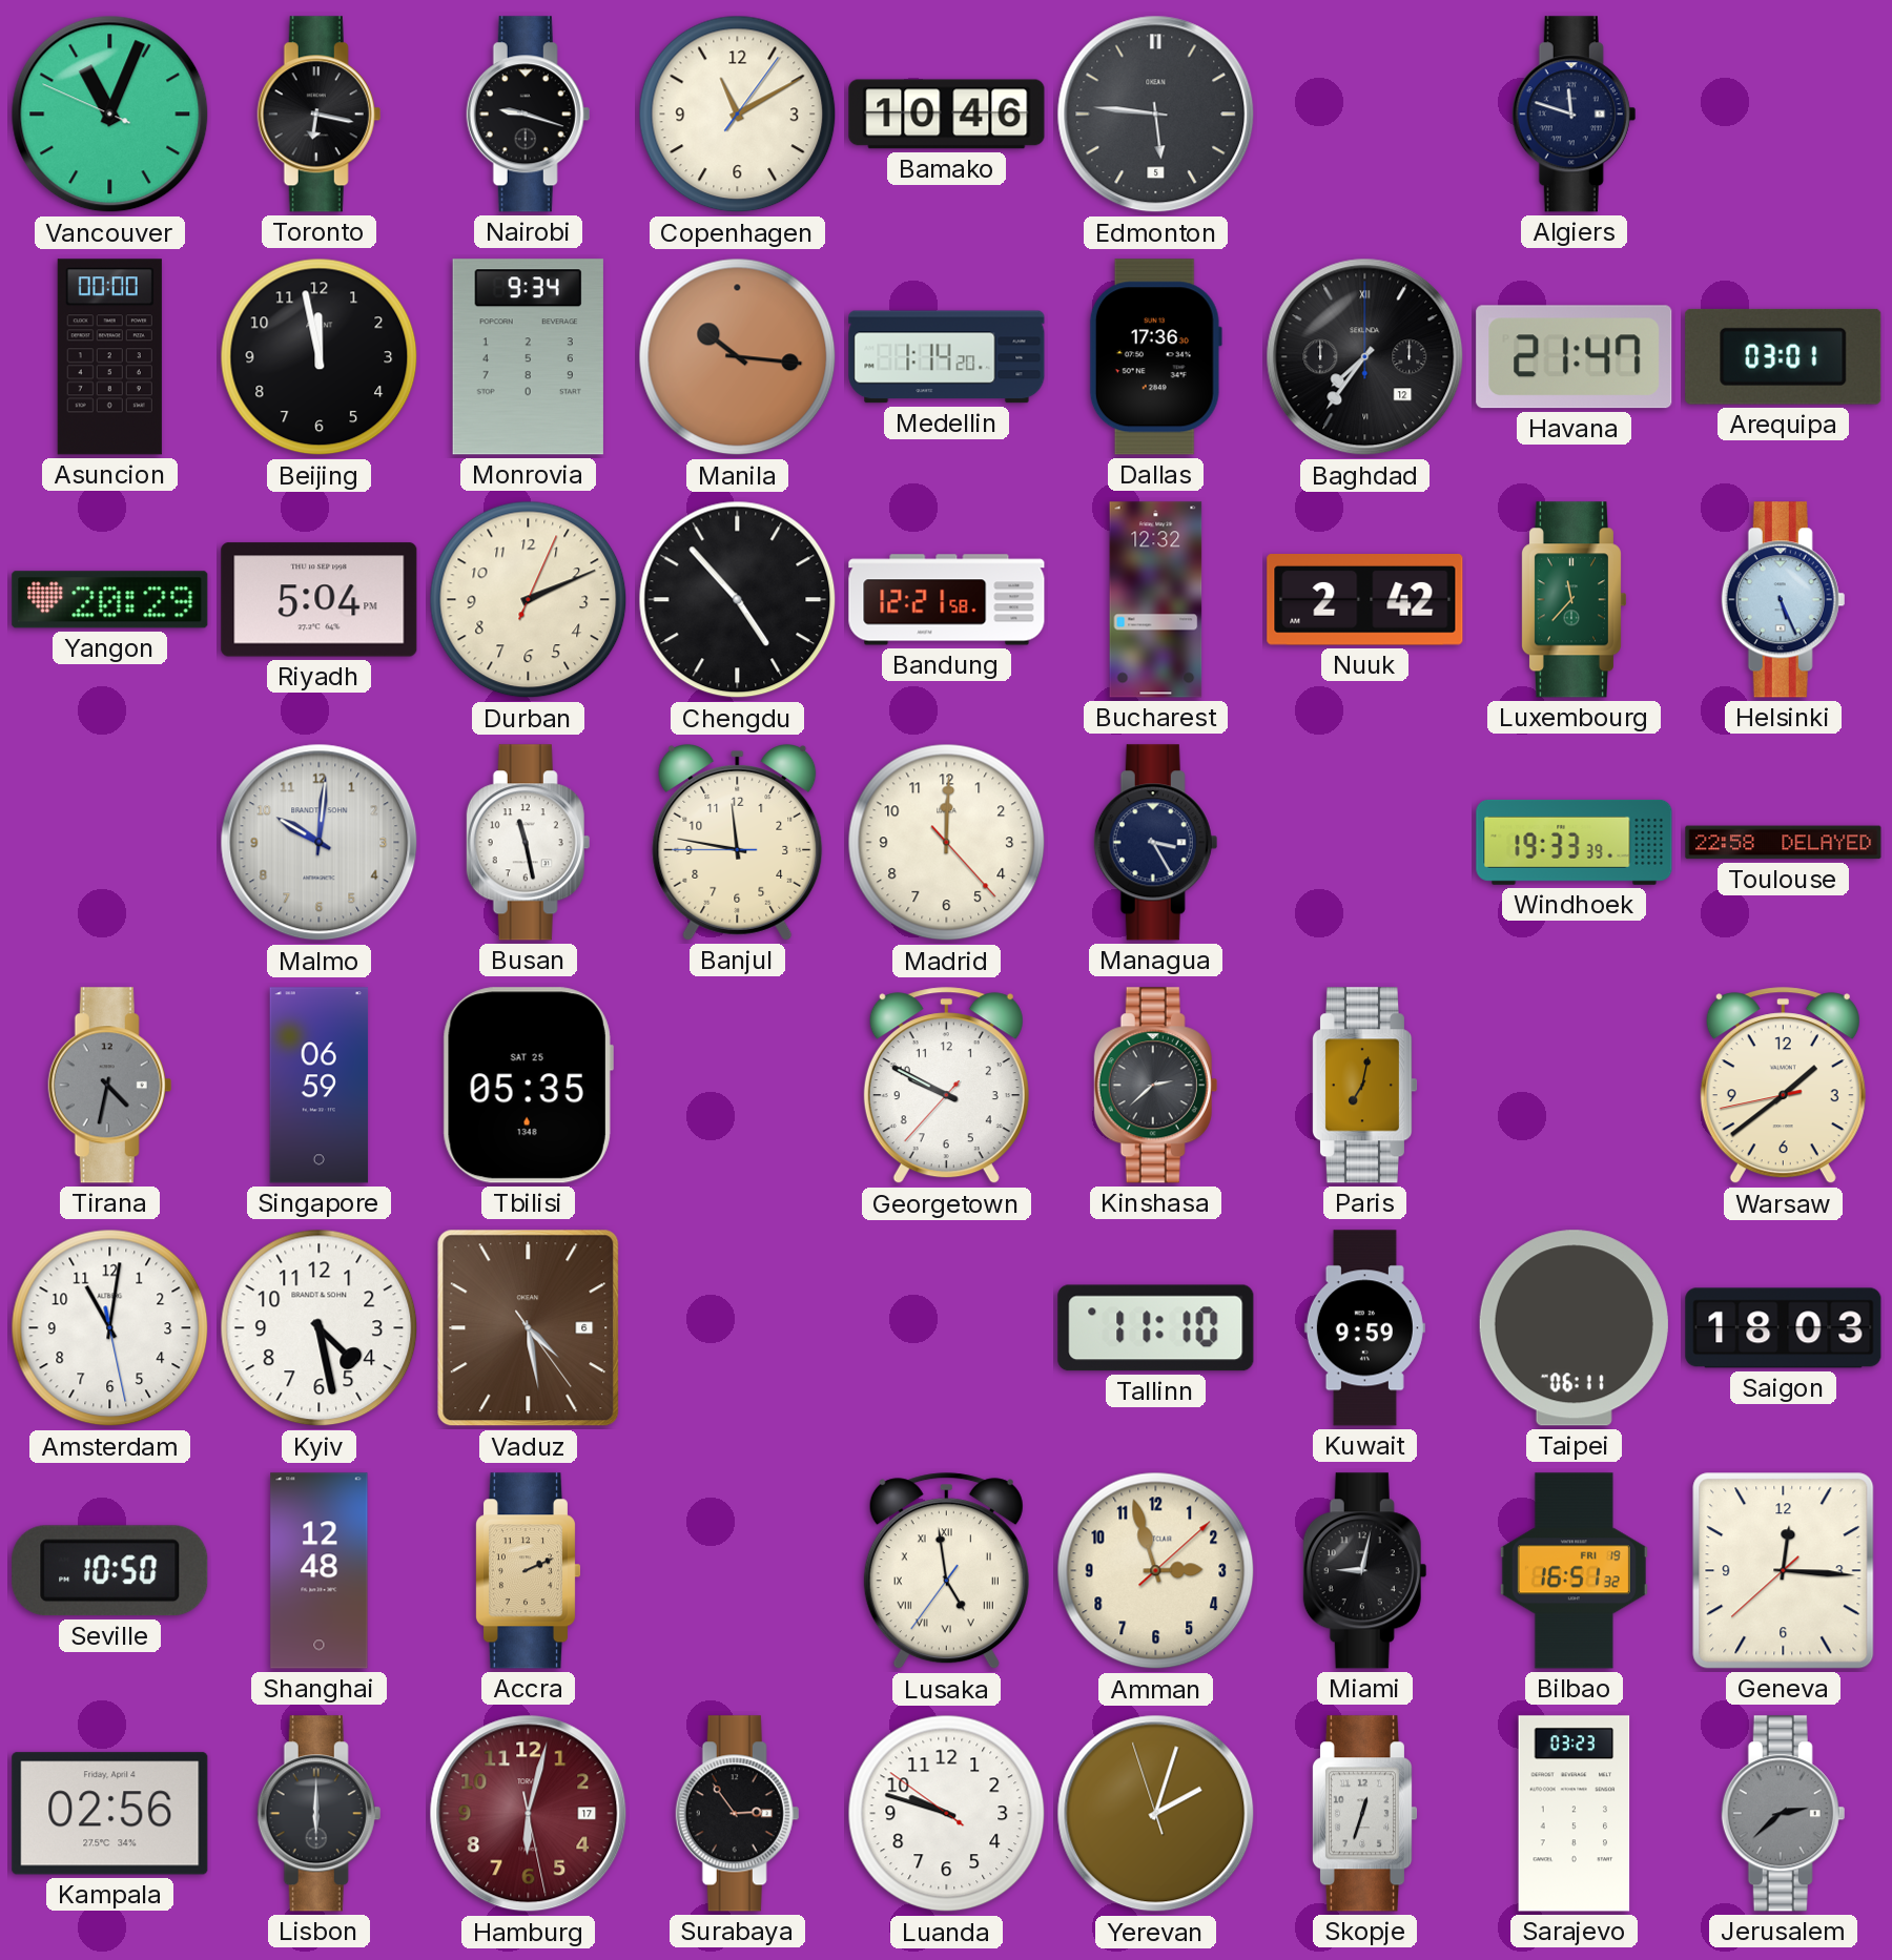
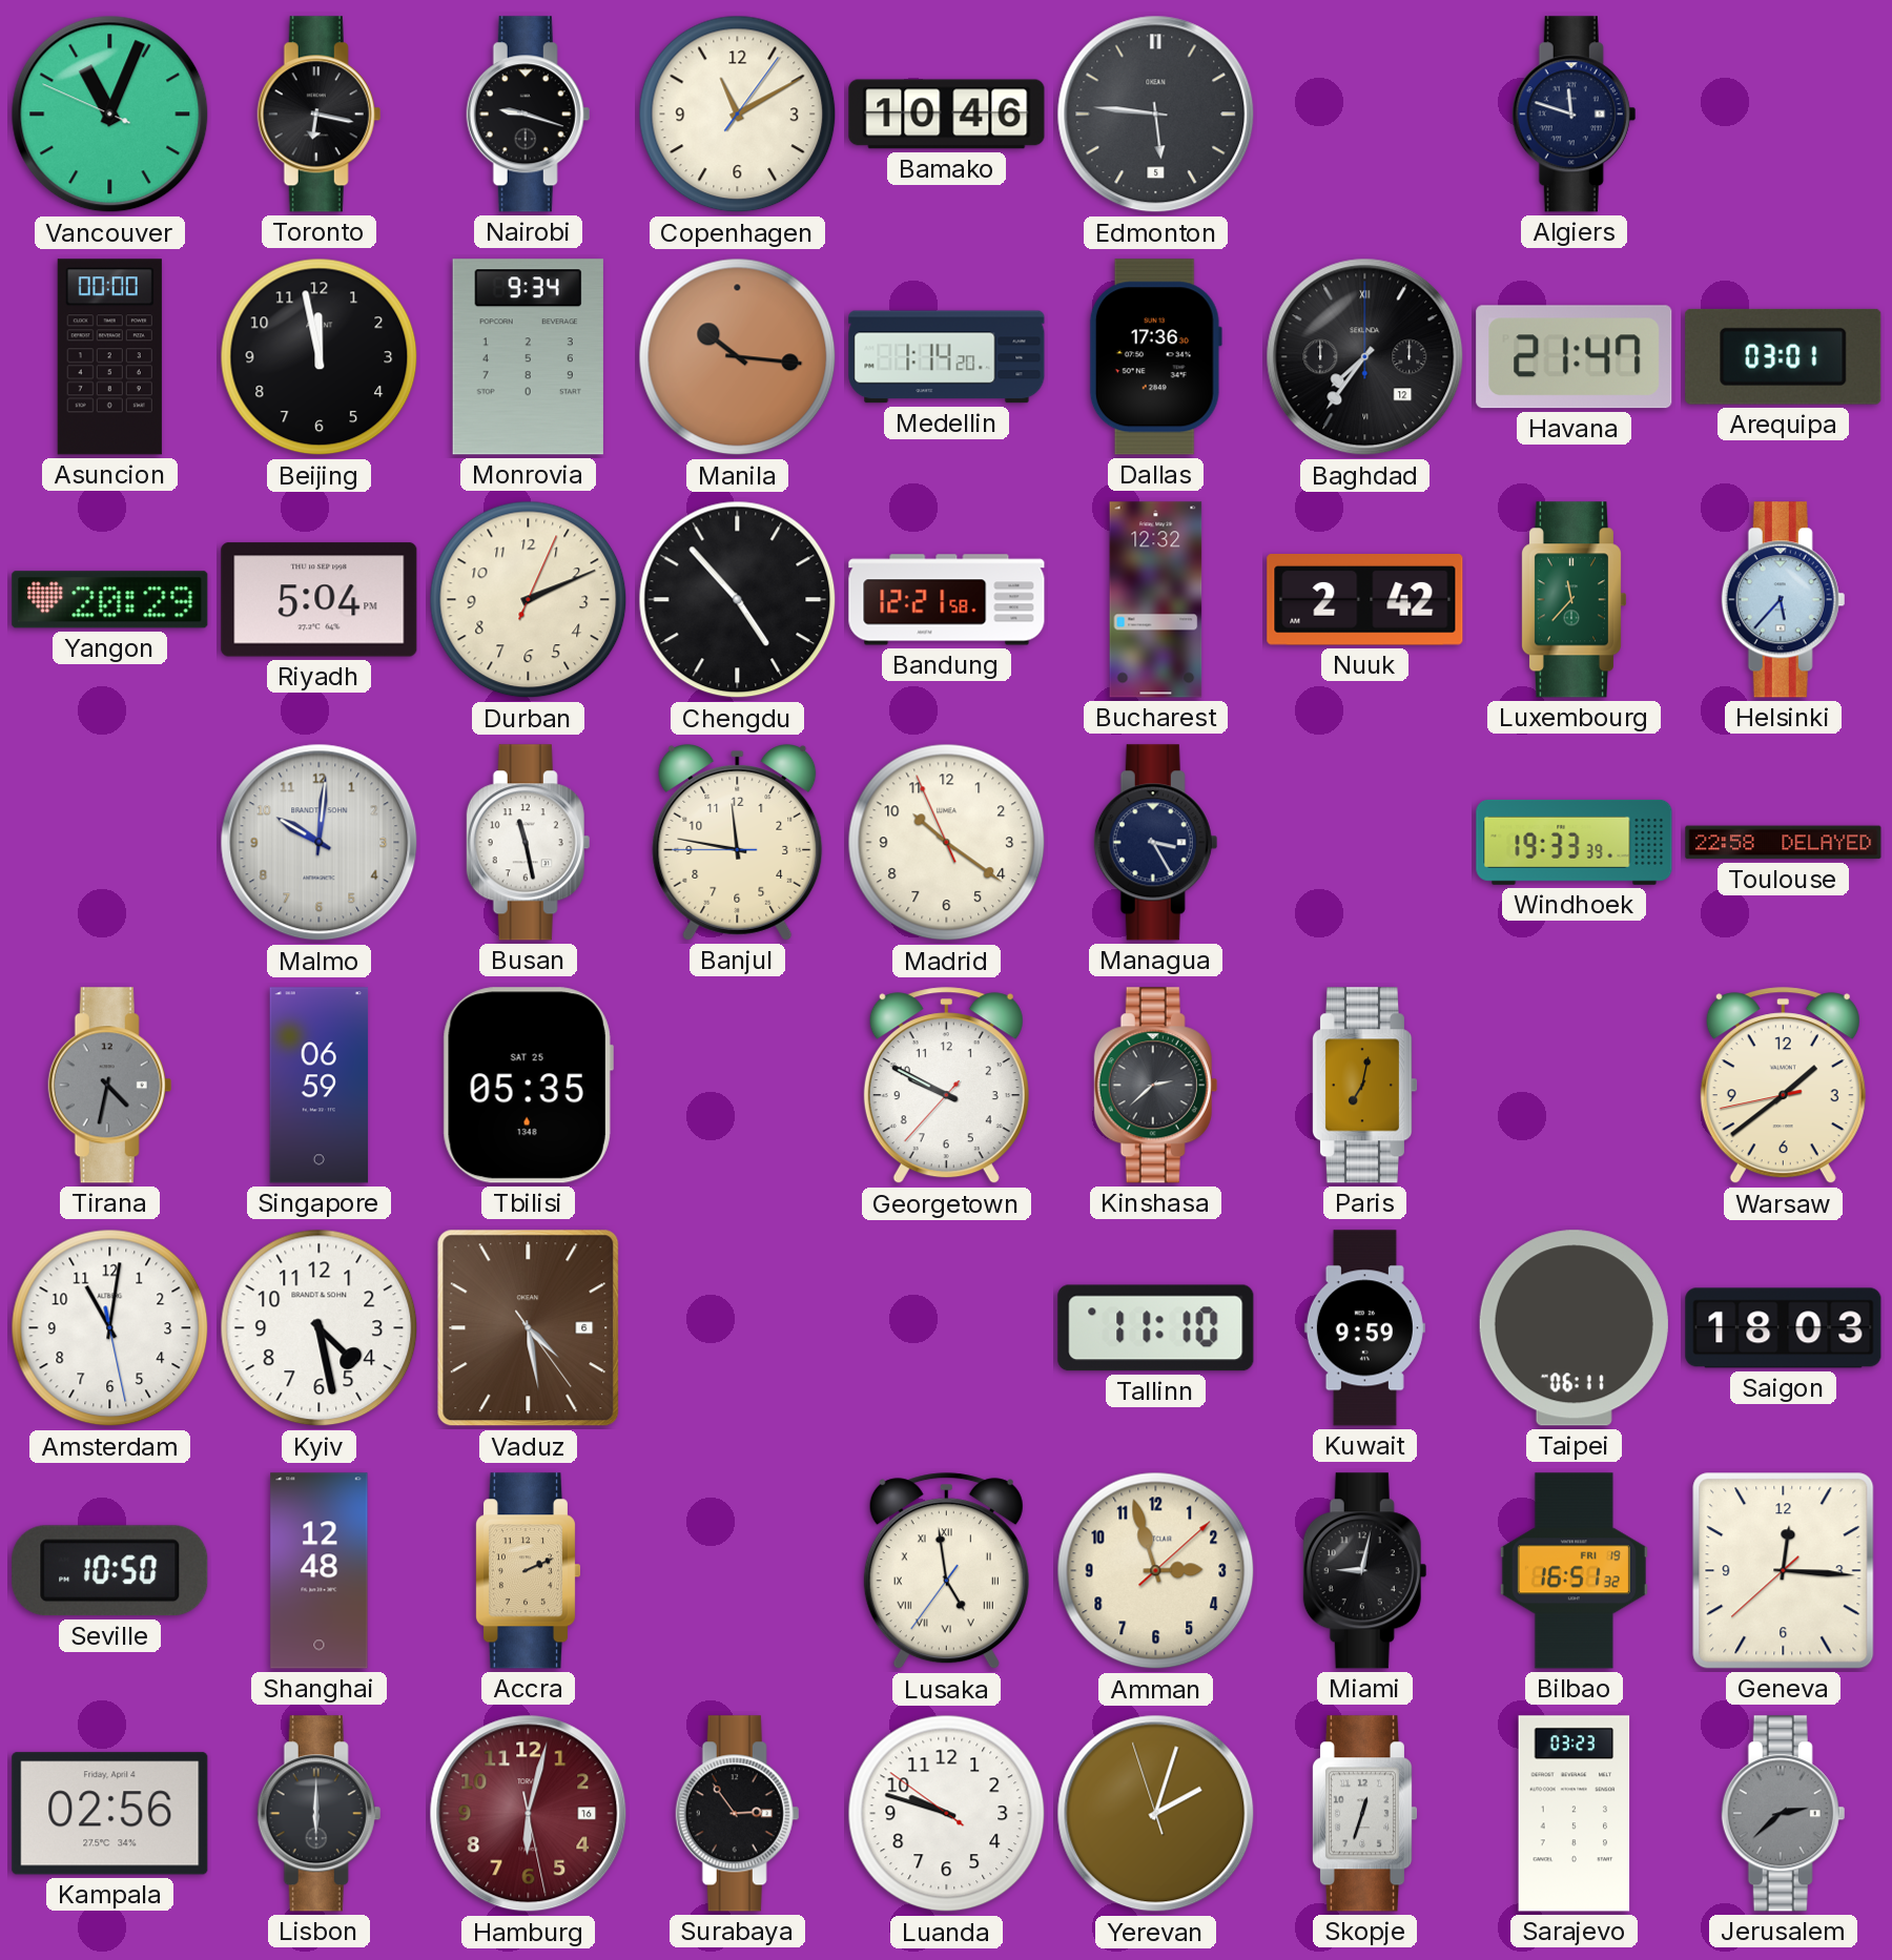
Helsinki: 5:26 -> 5:37 (1784, 600)
Madrid: 12:00 -> 10:20 (947, 843)
Hamburg date: 17 -> 16 (529, 1814)
